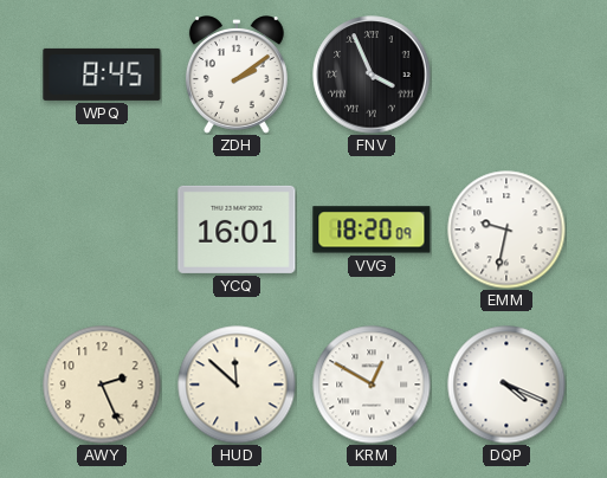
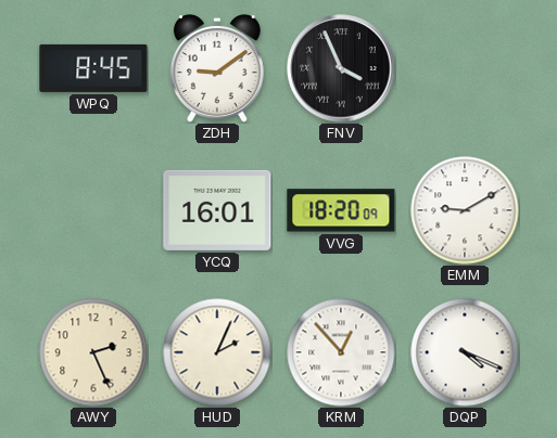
ZDH: 2:09 -> 9:09 (217, 68)
EMM: 9:32 -> 9:10 (465, 210)
HUD: 11:52 -> 2:04 (217, 352)
KRM: 12:50 -> 12:53 (341, 352)
